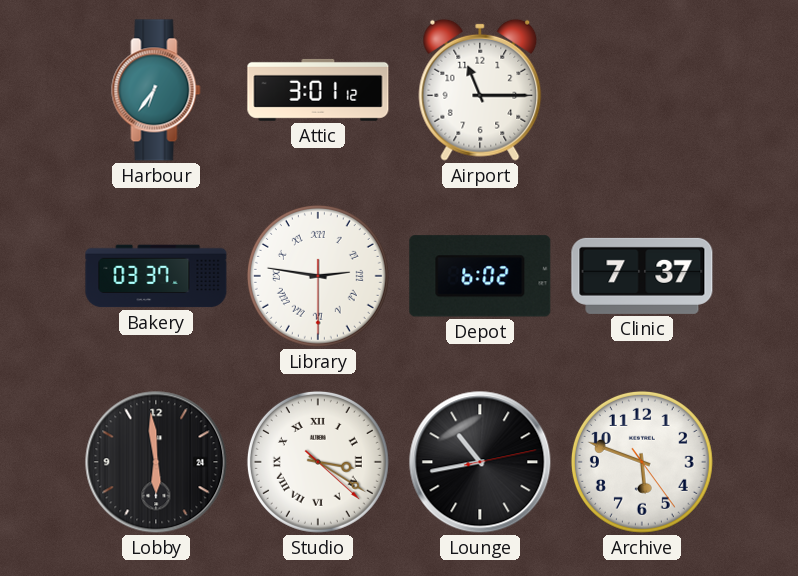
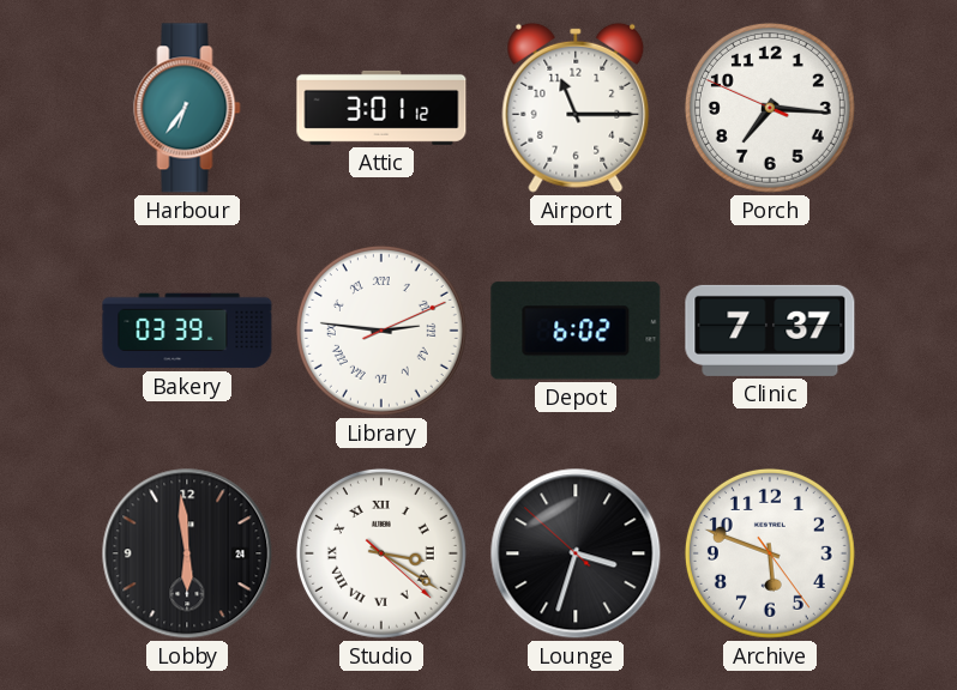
Porch: none -> 7:15 (770, 108)
Bakery: 03:37 -> 03:39 (187, 331)
Library: 2:46:30 -> 2:46:11 (381, 331)
Lounge: 10:43 -> 3:32 (576, 553)
